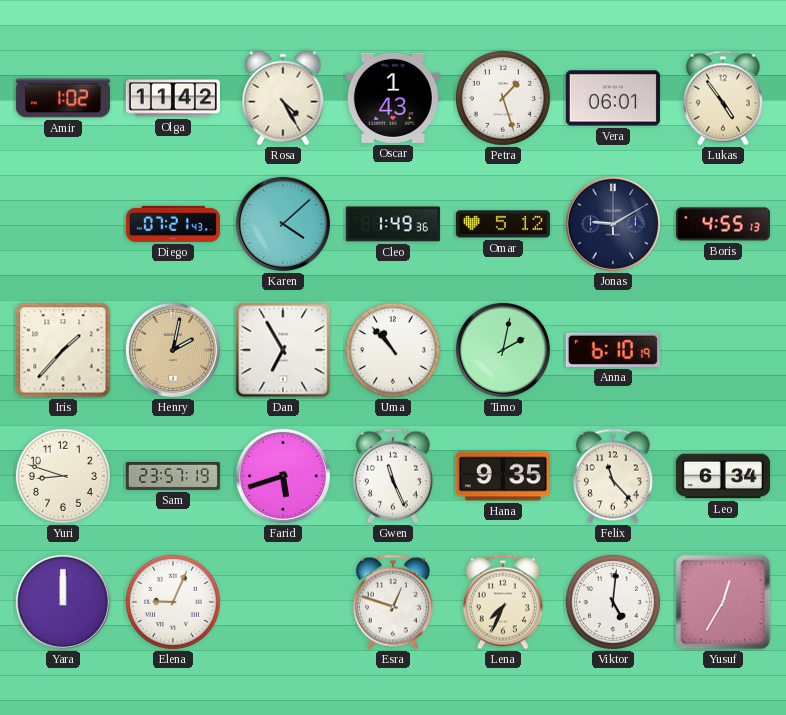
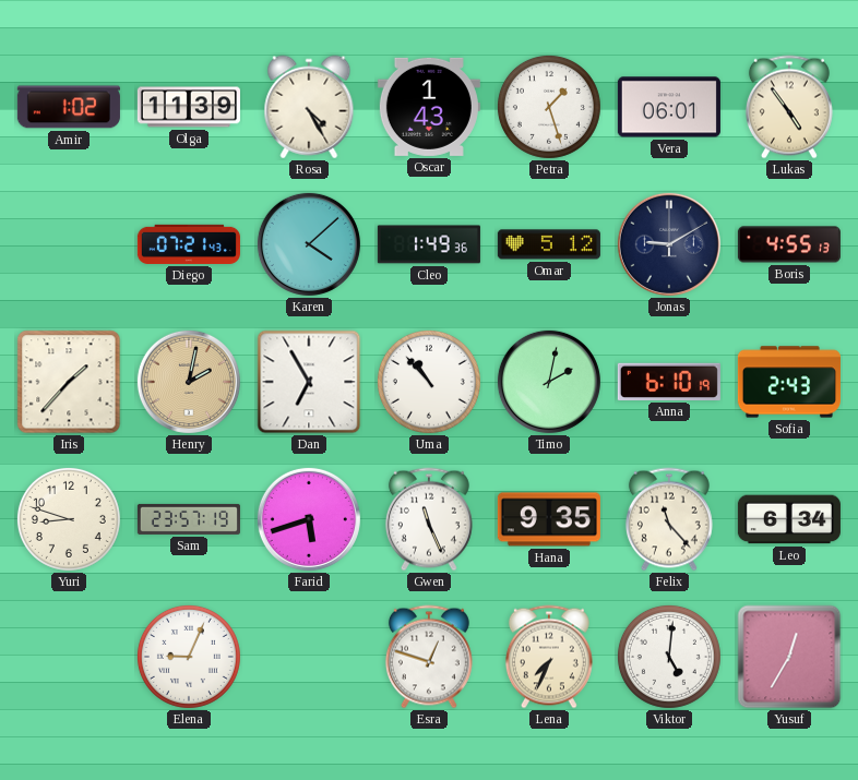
Olga: 11:42 -> 11:39 (189, 107)
Sofia: none -> 2:43 (789, 382)
Yara: 12:00 -> none (63, 602)
